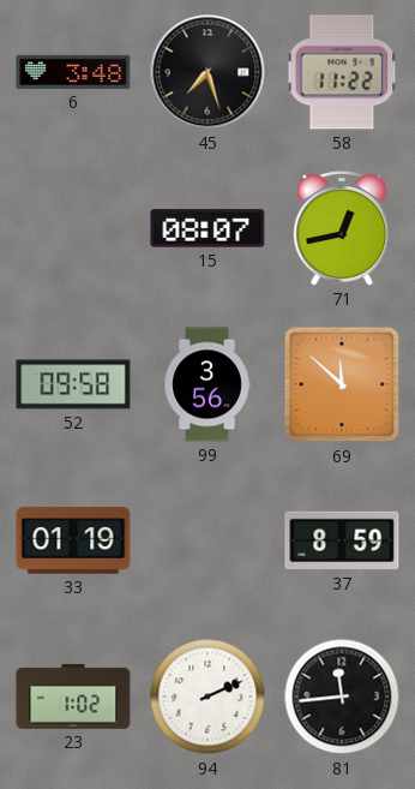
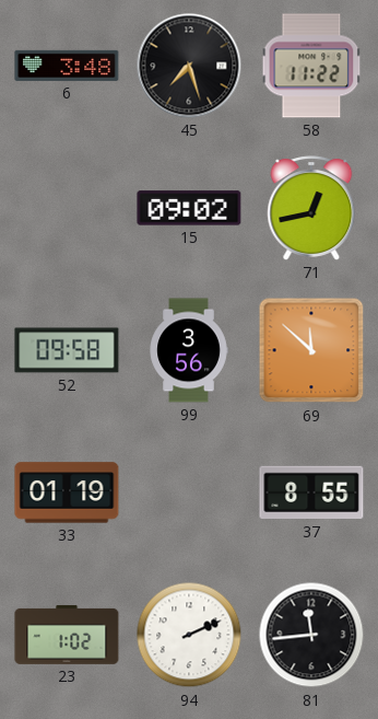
15: 08:07 -> 09:02 (189, 208)
37: 8:59 -> 8:55 (311, 492)
